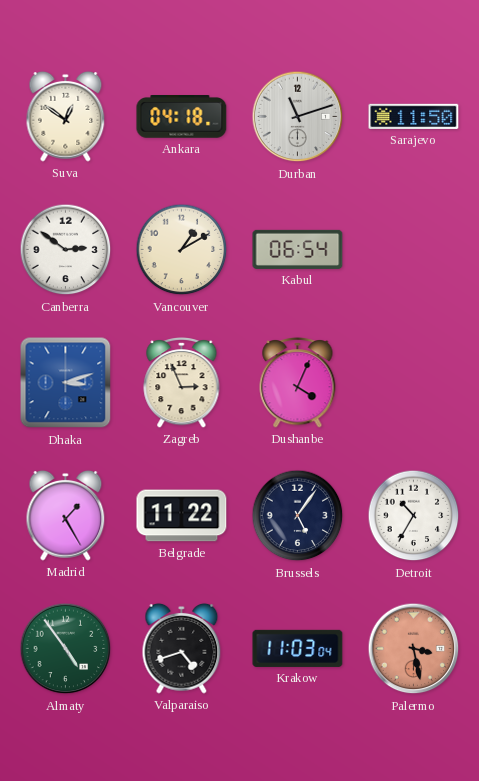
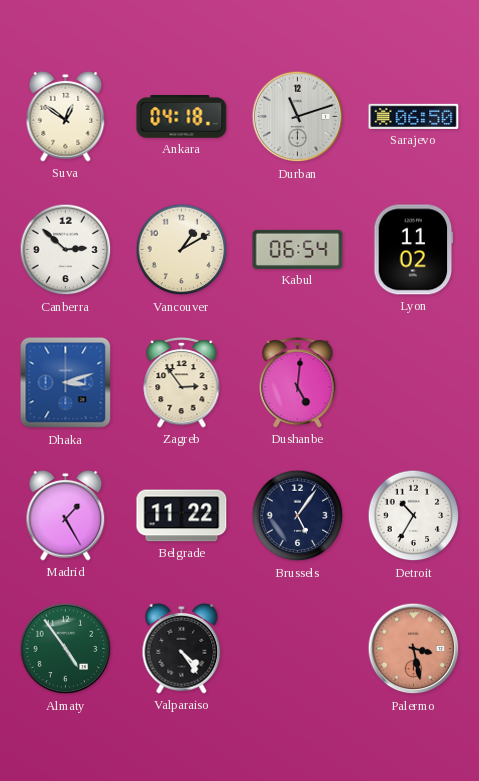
Sarajevo: 11:50 -> 06:50 (414, 116)
Canberra: 2:51 -> 2:52 (66, 250)
Lyon: none -> 11:02 (414, 250)
Zagreb: 2:56 -> 2:54 (182, 383)
Dushanbe: 4:04 -> 5:01 (298, 383)
Valparaiso: 4:42 -> 4:24 (182, 648)
Krakow: 11:03 -> none (298, 648)
